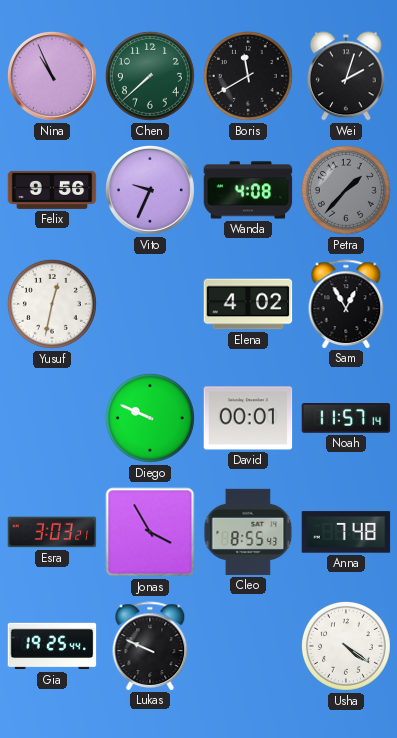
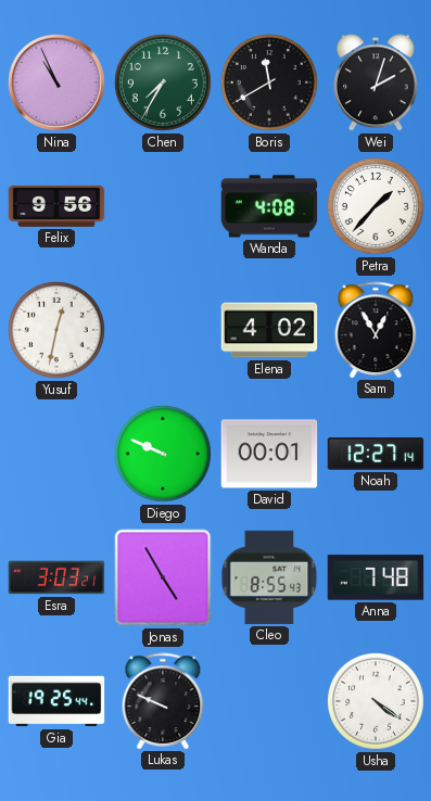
Chen: 7:38 -> 7:35 (163, 82)
Vito: 9:34 -> none (150, 190)
Petra dial: grey -> white (376, 206)
Noah: 11:57 -> 12:27 (376, 454)
Jonas: 3:55 -> 4:55 (163, 577)
